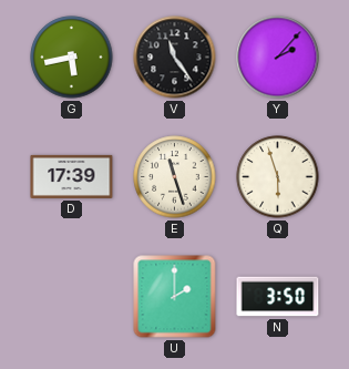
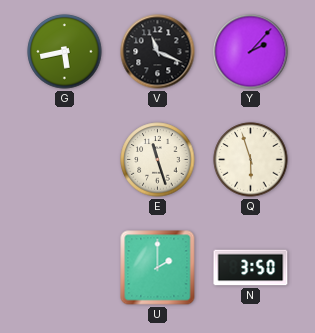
V: 11:24 -> 11:19 (158, 52)
D: 17:39 -> none (72, 176)
